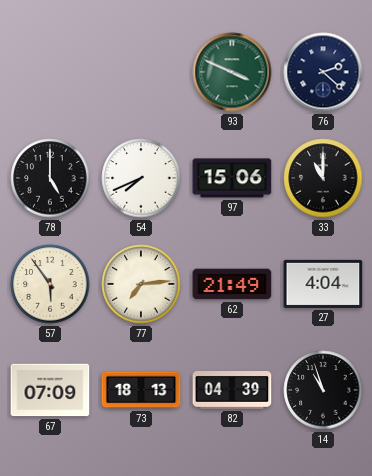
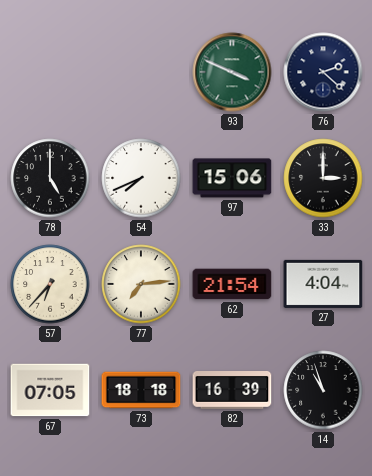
33: 11:00 -> 3:00 (323, 178)
57: 5:54 -> 6:37 (50, 284)
62: 21:49 -> 21:54 (232, 284)
67: 07:09 -> 07:05 (50, 390)
73: 18:13 -> 18:18 (141, 390)
82: 04:39 -> 16:39 (232, 391)
